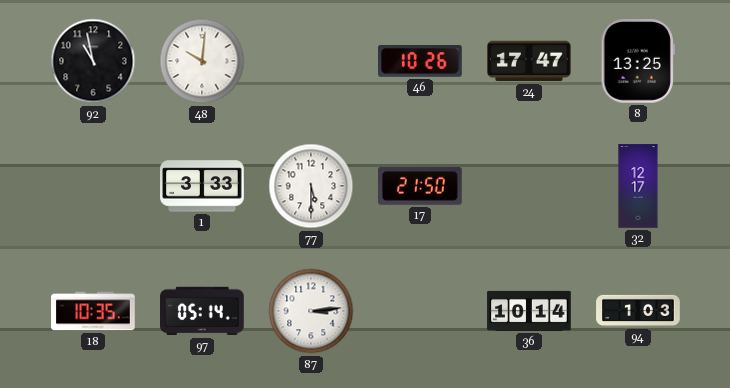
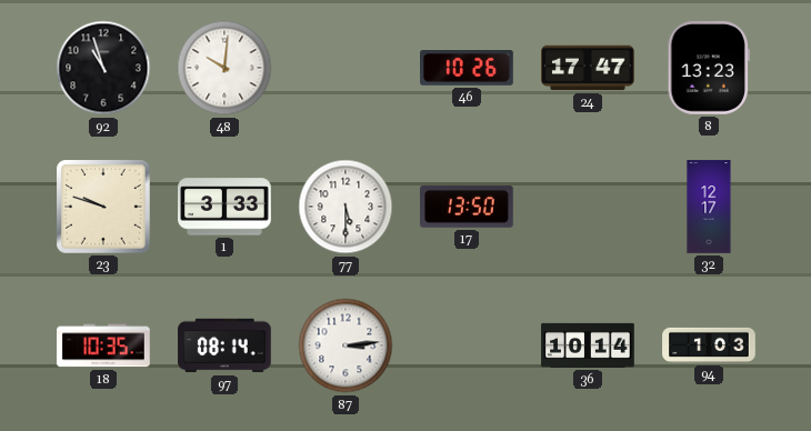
92: 10:58 -> 10:57 (103, 68)
8: 13:25 -> 13:23 (709, 69)
23: none -> 9:48 (104, 208)
17: 21:50 -> 13:50 (468, 207)
97: 05:14 -> 08:14 (224, 345)
